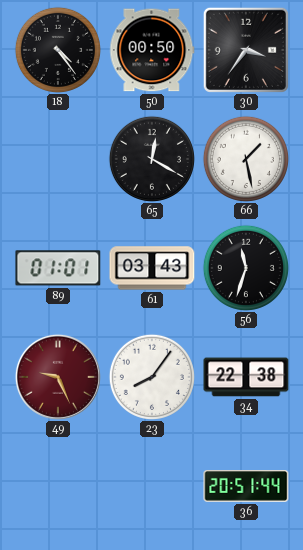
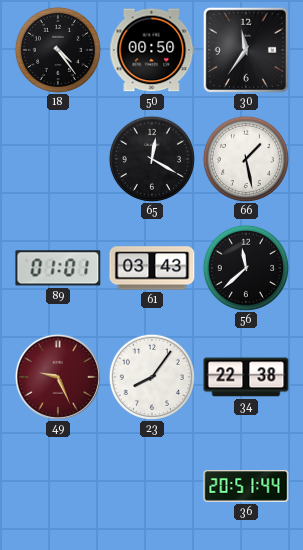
30: 3:36 -> 11:36 (246, 50)
56: 11:33 -> 11:38 (246, 268)
